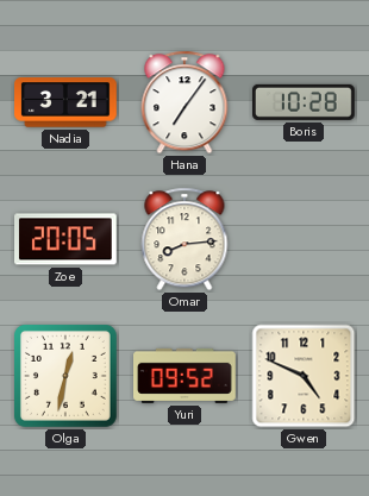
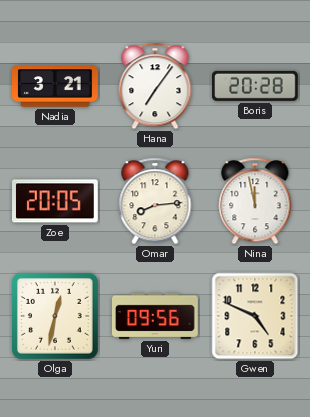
Boris: 10:28 -> 20:28 (256, 86)
Nina: none -> 11:58 (255, 201)
Yuri: 09:52 -> 09:56 (156, 316)
